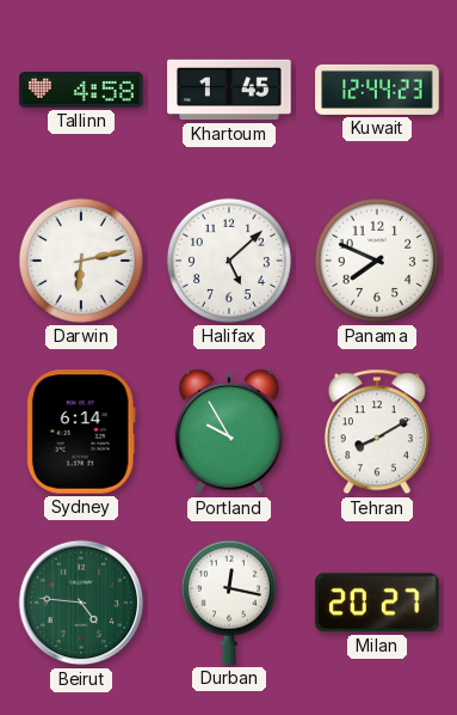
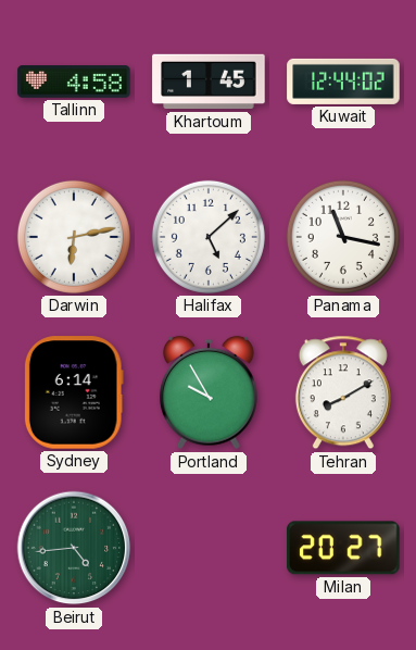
Kuwait: 12:44:23 -> 12:44:02 (343, 82)
Panama: 7:49 -> 11:17 (343, 237)
Beirut: 4:46 -> 4:44 (74, 548)
Durban: 12:17 -> none (229, 603)
